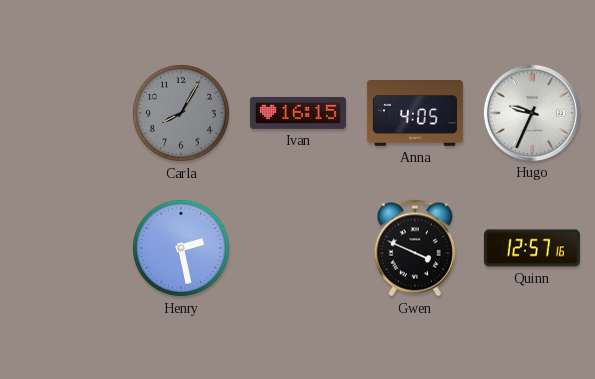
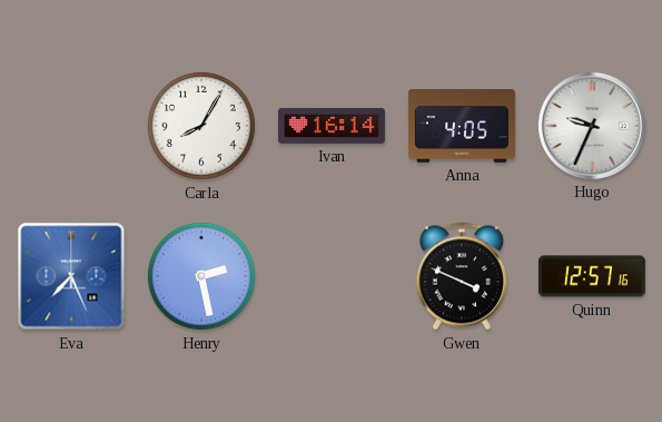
Carla dial: grey -> white (201, 126)
Ivan: 16:15 -> 16:14 (332, 126)
Eva: none -> 7:26 (71, 276)
